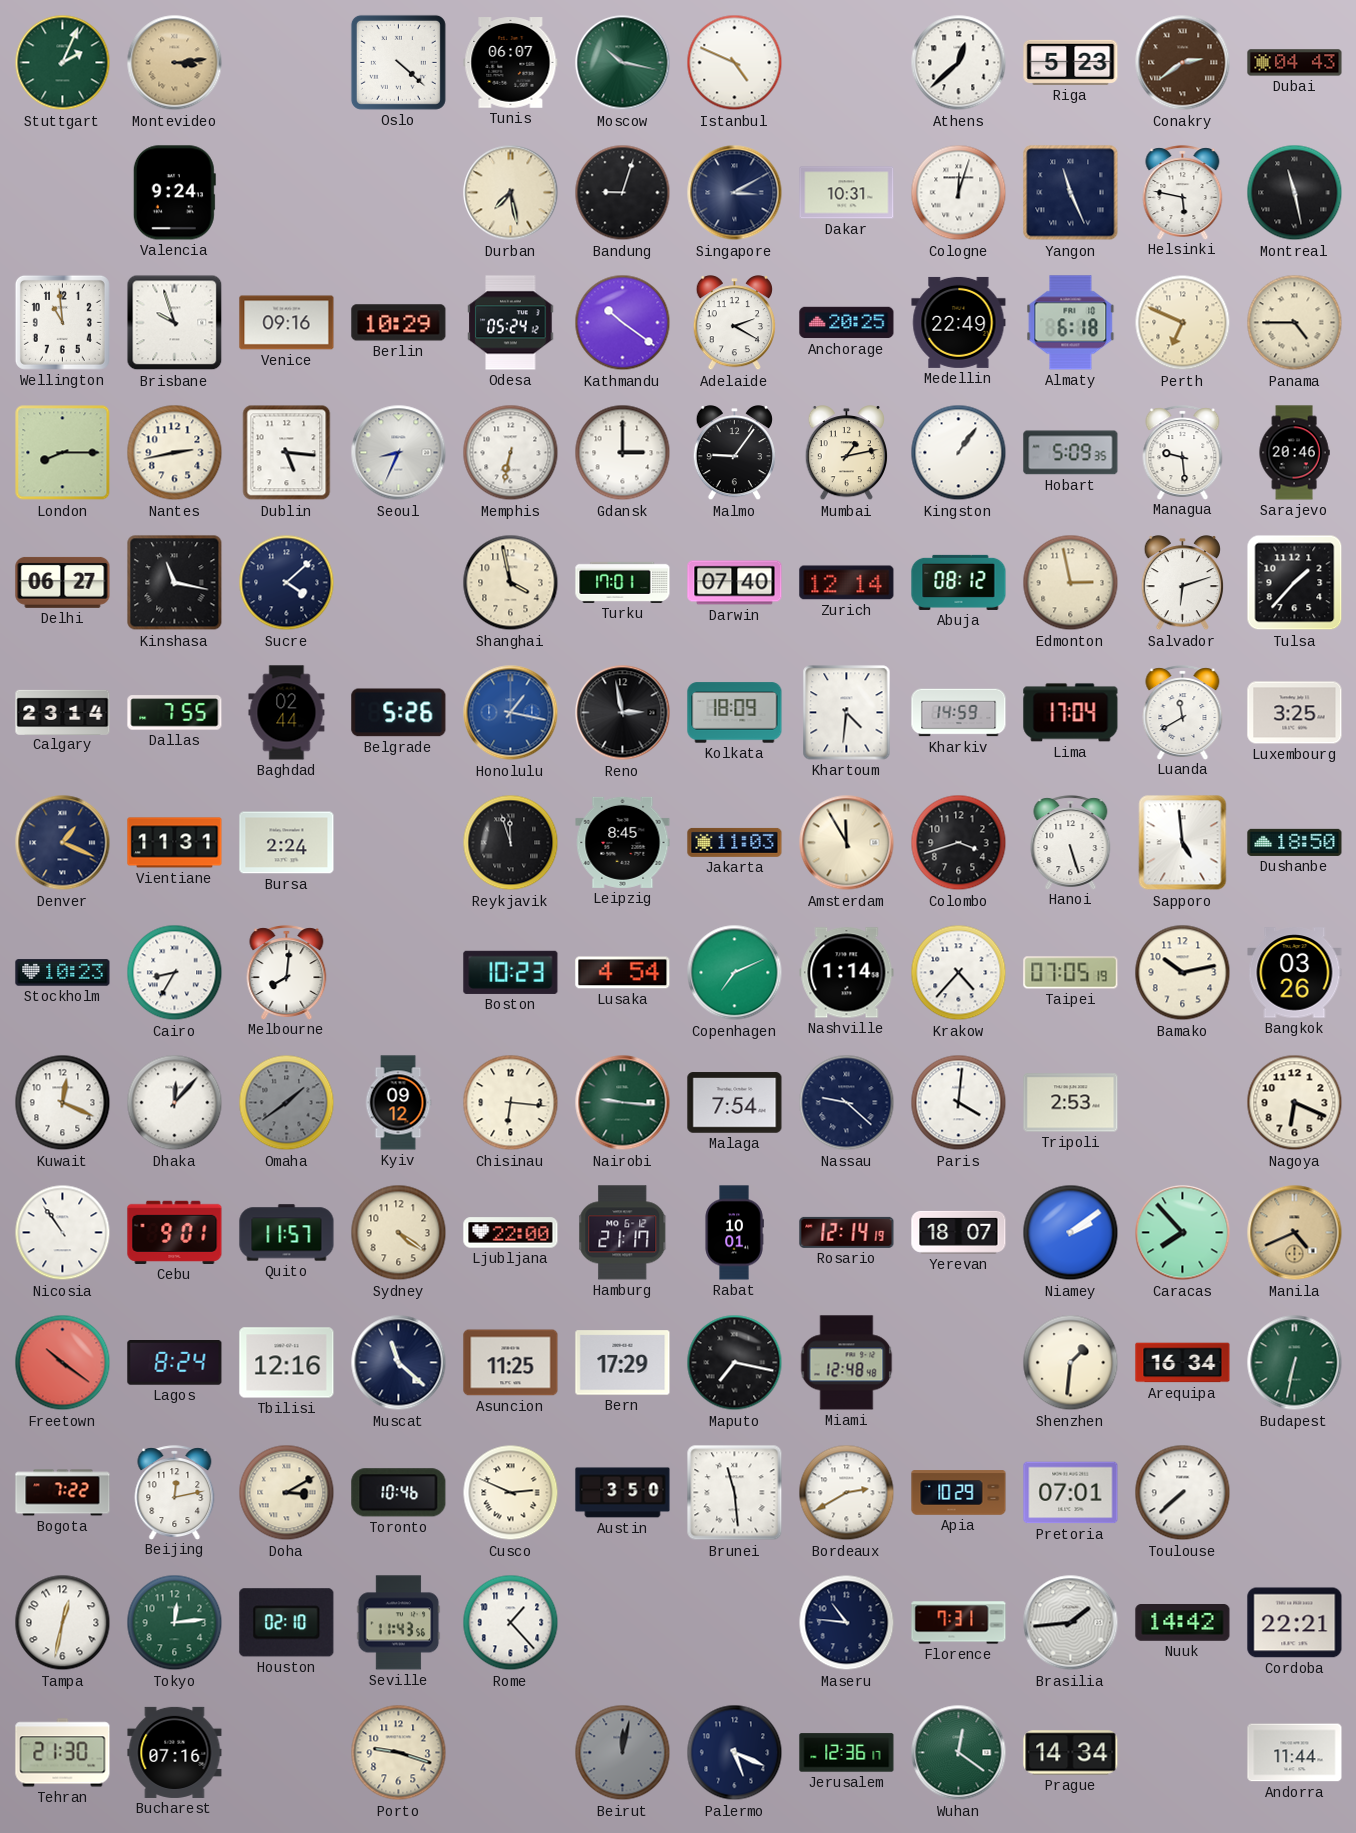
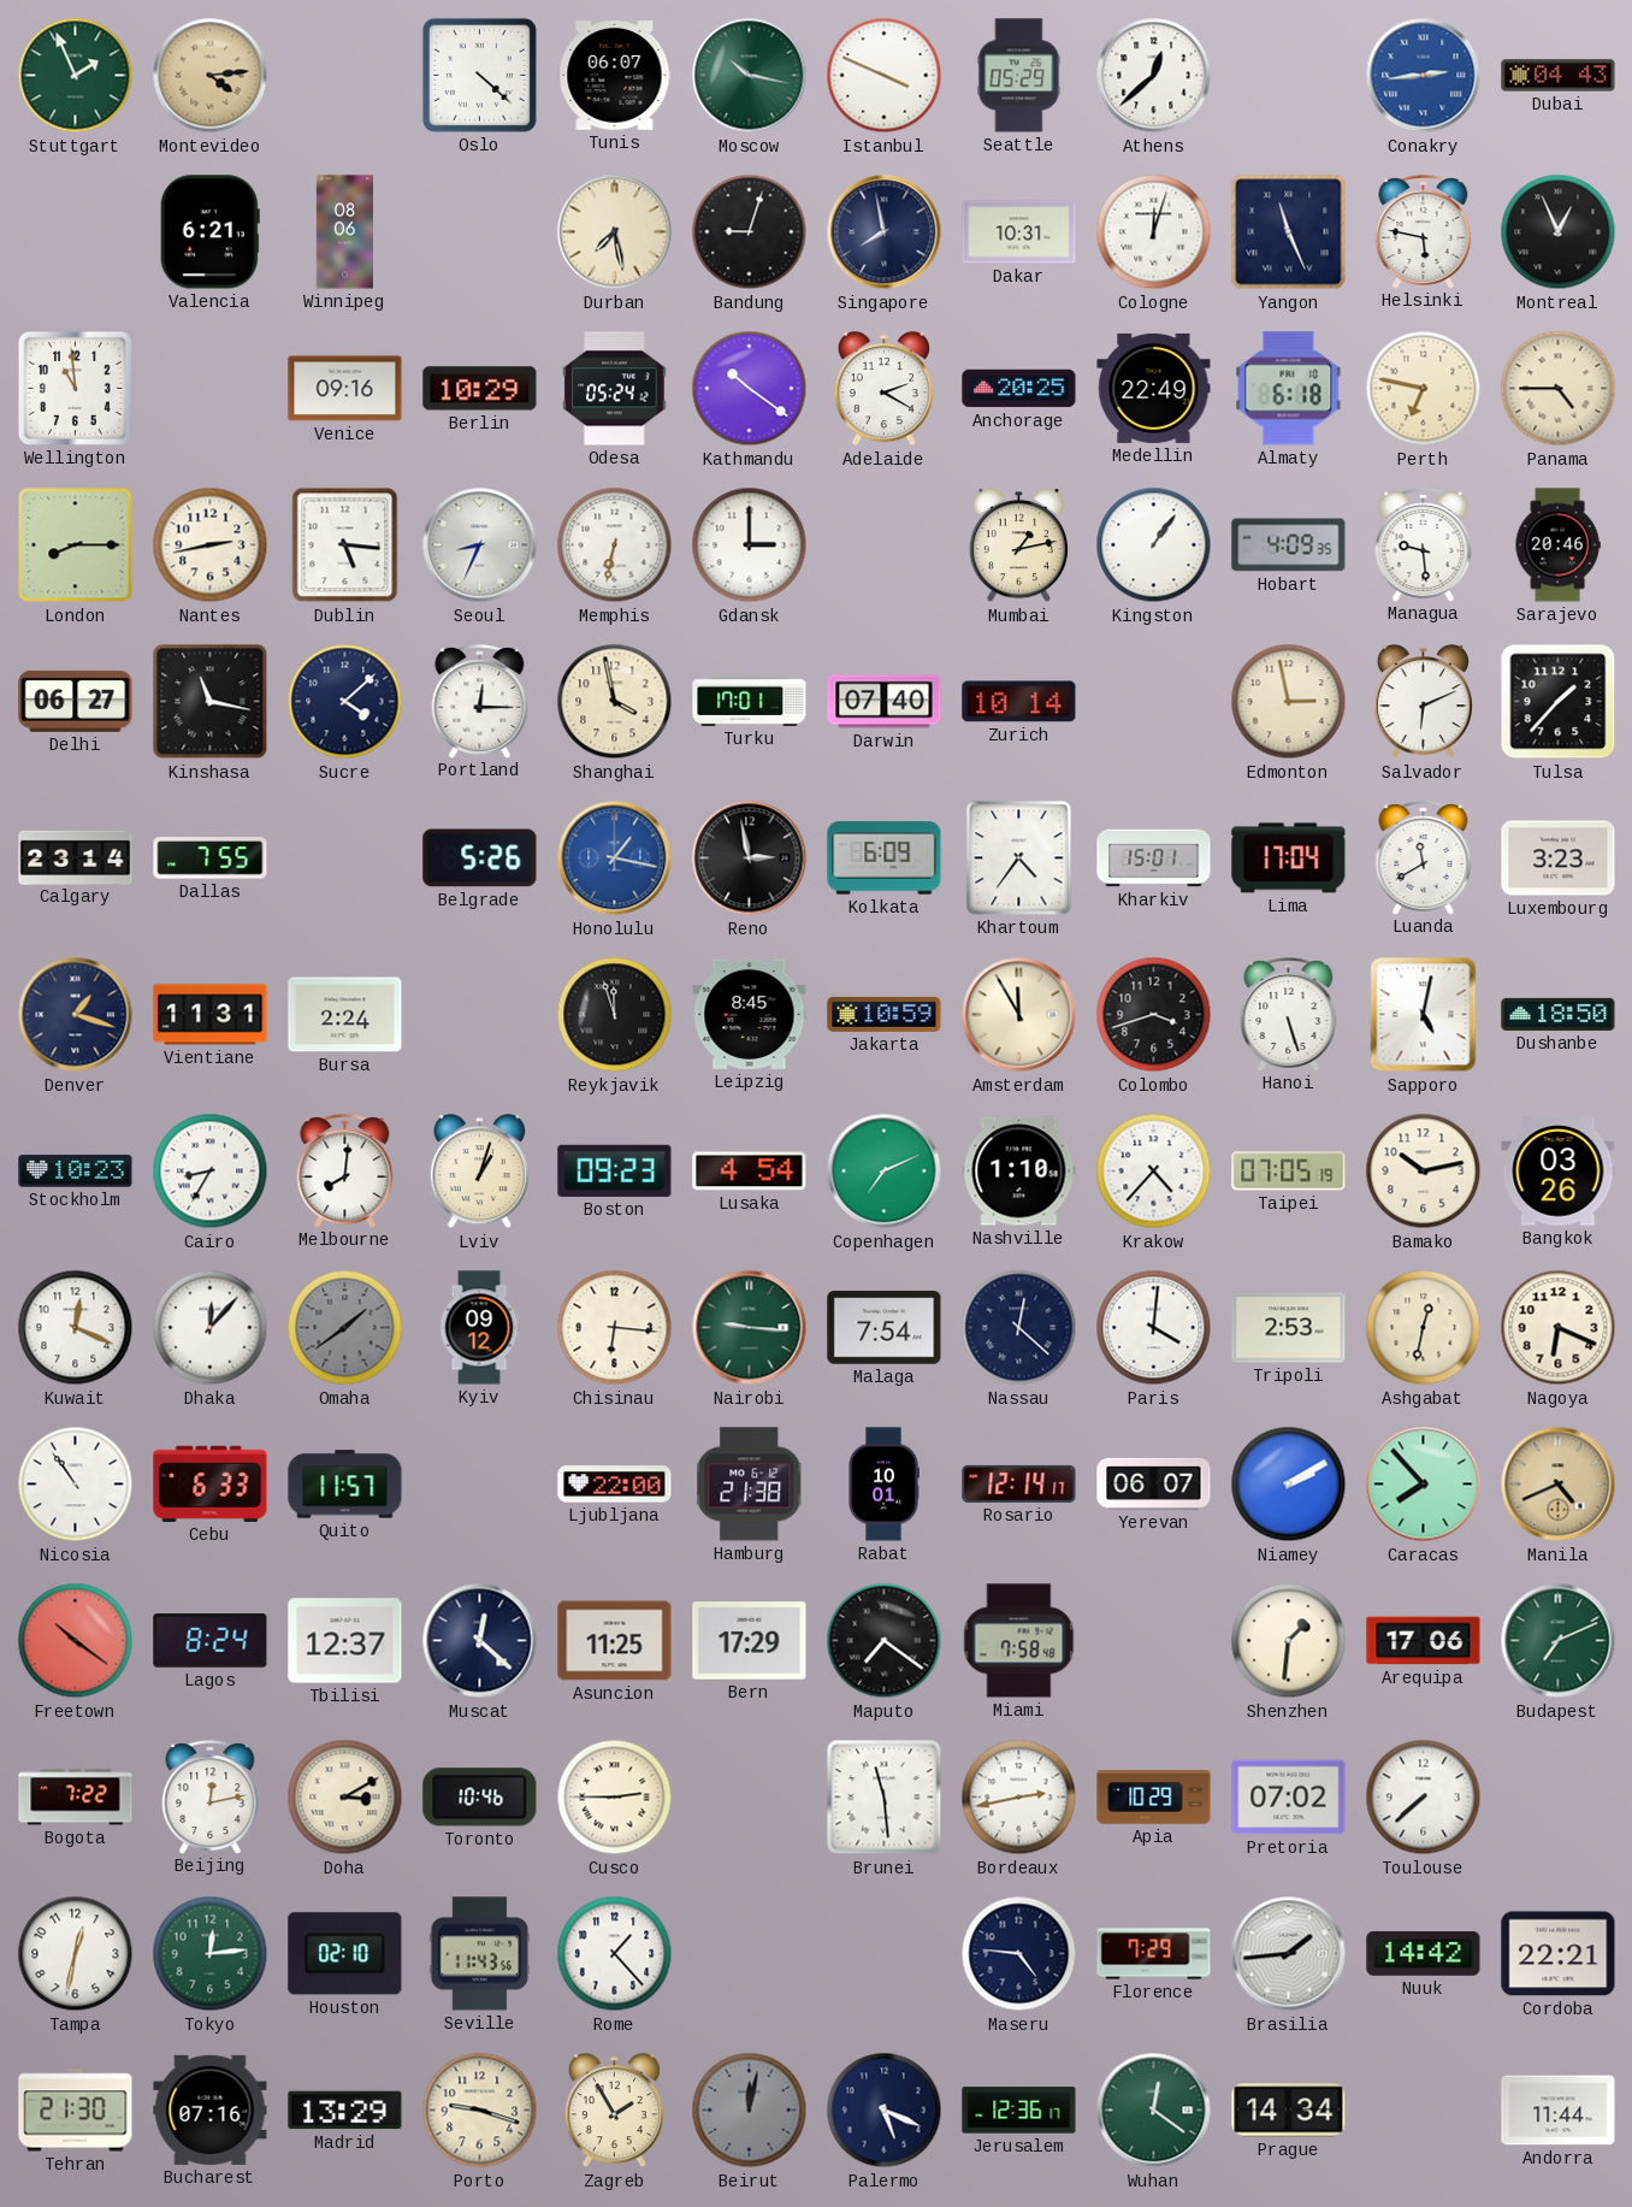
Stuttgart: 2:04 -> 1:56 (76, 76)
Montevideo: 3:14 -> 4:14 (211, 76)
Istanbul: 4:49 -> 3:49 (885, 76)
Seattle: none -> 05:29 (1019, 76)
Riga: 5:23 -> none (1071, 62)
Conakry: 2:39 -> 2:44 (1424, 76)
Conakry dial: brown -> blue (1424, 76)
Valencia: 9:24 -> 6:21 (209, 232)
Winnipeg: none -> 08:06 (344, 232)
Singapore: 3:10 -> 7:58 (885, 232)
Montreal: 11:28 -> 12:56 (1559, 232)
Brisbane: 9:57 -> none (175, 323)
Perth: 6:49 -> 6:47 (1424, 389)
Malmo: 9:06 -> none (734, 453)
Hobart: 5:09 -> 4:09 (1289, 545)
Portland: none -> 12:15 (480, 701)
Zurich: 12:14 -> 10:14 (1019, 702)
Abuja: 08:12 -> none (959, 582)
Salvador: 6:12 -> 6:11 (1423, 702)
Baghdad: 02:44 -> none (287, 713)
Kolkata: 18:09 -> 6:09 (885, 858)
Khartoum: 4:31 -> 4:36 (1019, 858)
Kharkiv: 14:59 -> 15:01 (1154, 858)
Luxembourg: 3:25 -> 3:23 (1559, 858)
Denver: 1:19 -> 1:18 (76, 1015)
Jakarta: 11:03 -> 10:59 (885, 1014)
Sapporo: 4:59 -> 5:02 (1424, 1015)
Lviv: none -> 1:03 (479, 1172)
Boston: 10:23 -> 09:23 (615, 1170)
Nashville: 1:14 -> 1:10 (1019, 1172)
Nassau: 9:22 -> 12:22 (1019, 1328)
Ashgabat: none -> 12:32 (1424, 1328)
Cebu: 9:01 -> 6:33 (211, 1483)
Sydney: 4:21 -> none (399, 1233)
Hamburg: 21:17 -> 21:38 (750, 1485)
Rosario: 12:14:19 -> 12:14:17 (1019, 1483)
Yerevan: 18:07 -> 06:07 (1154, 1483)
Niamey: 2:09 -> 2:10 (1289, 1485)
Tbilisi: 12:16 -> 12:37 (345, 1641)
Muscat: 11:22 -> 12:22 (480, 1641)
Maputo: 7:17 -> 7:21 (885, 1641)
Miami: 12:48 -> 7:58 (1019, 1641)
Arequipa: 16:34 -> 17:06 (1424, 1641)
Budapest: 6:32 -> 7:11 (1559, 1641)
Cusco: 2:49 -> 2:45 (615, 1798)
Austin: 3:50 -> none (623, 1493)
Bordeaux: 2:40 -> 2:43 (1019, 1798)
Pretoria: 07:01 -> 07:02 (1289, 1798)
Maseru: 10:46 -> 4:46 (1019, 1954)
Florence: 7:31 -> 7:29 (1154, 1954)
Madrid: none -> 13:29 (345, 2111)
Zagreb: none -> 1:55 (614, 2111)
